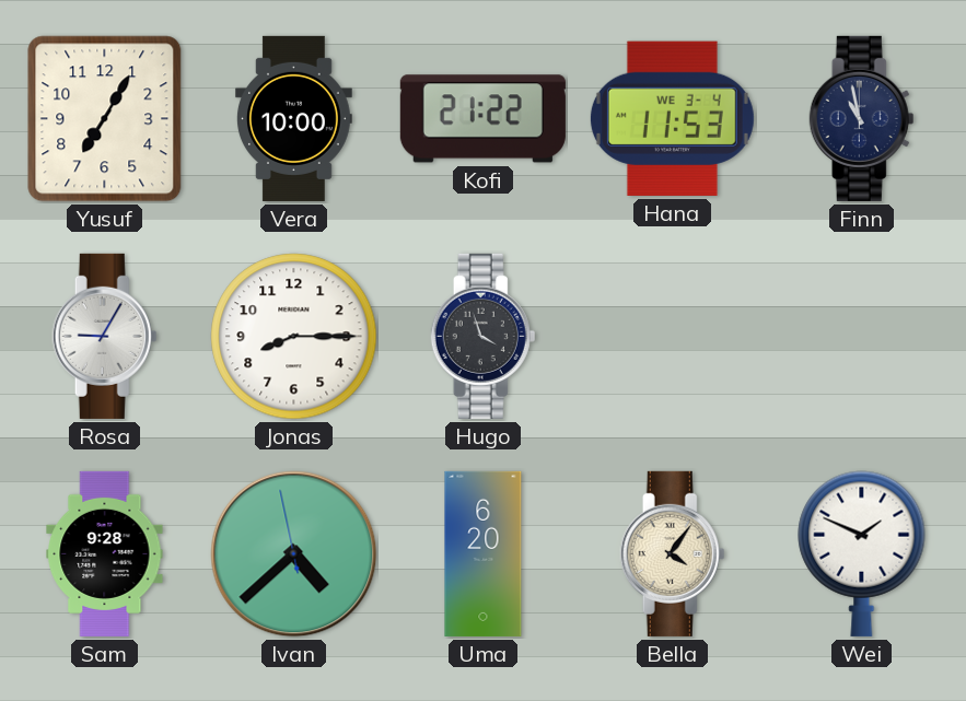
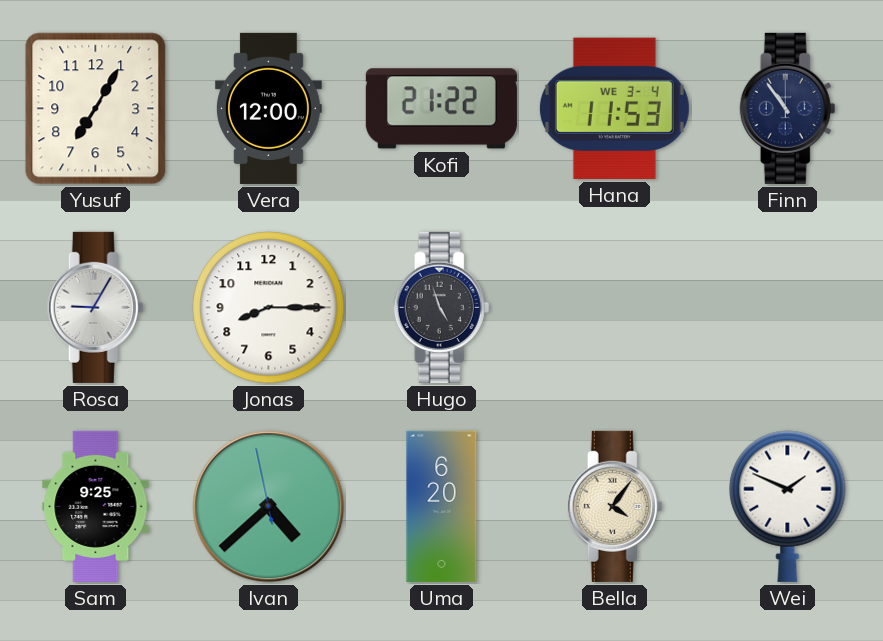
Vera: 10:00 -> 12:00 (269, 108)
Finn: 10:58 -> 10:54 (788, 108)
Hugo: 3:57 -> 4:57 (442, 307)
Sam: 9:28 -> 9:25 (96, 506)
